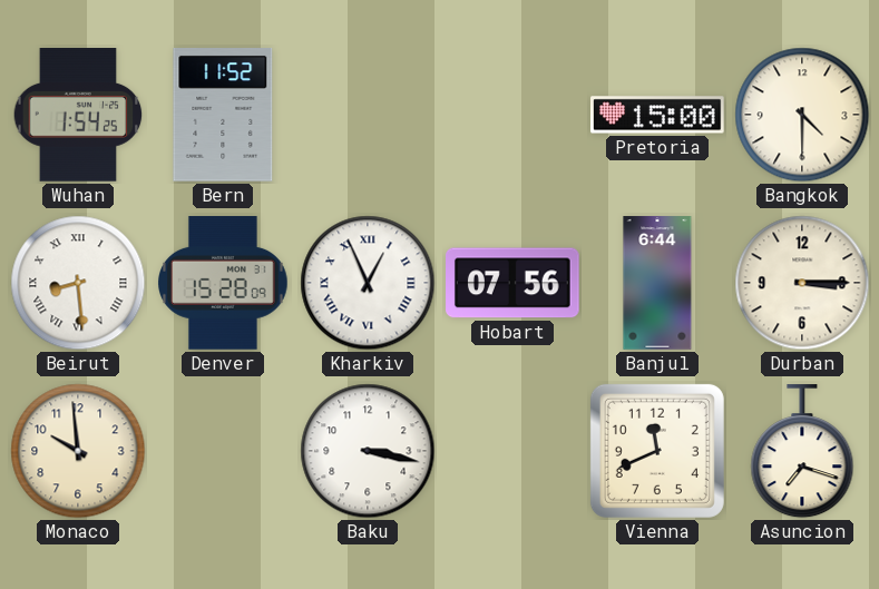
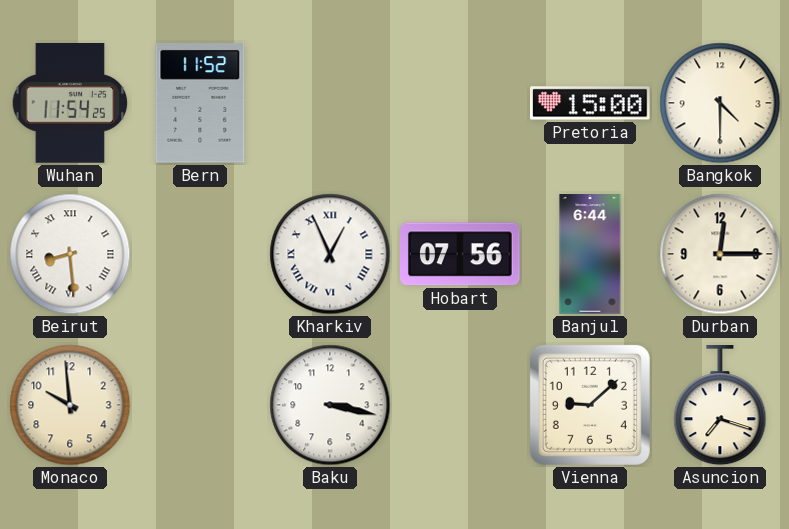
Wuhan: 1:54 -> 11:54 (70, 103)
Denver: 15:28 -> none (223, 283)
Durban: 3:15 -> 12:15 (720, 254)
Vienna: 11:41 -> 9:08 (590, 405)
